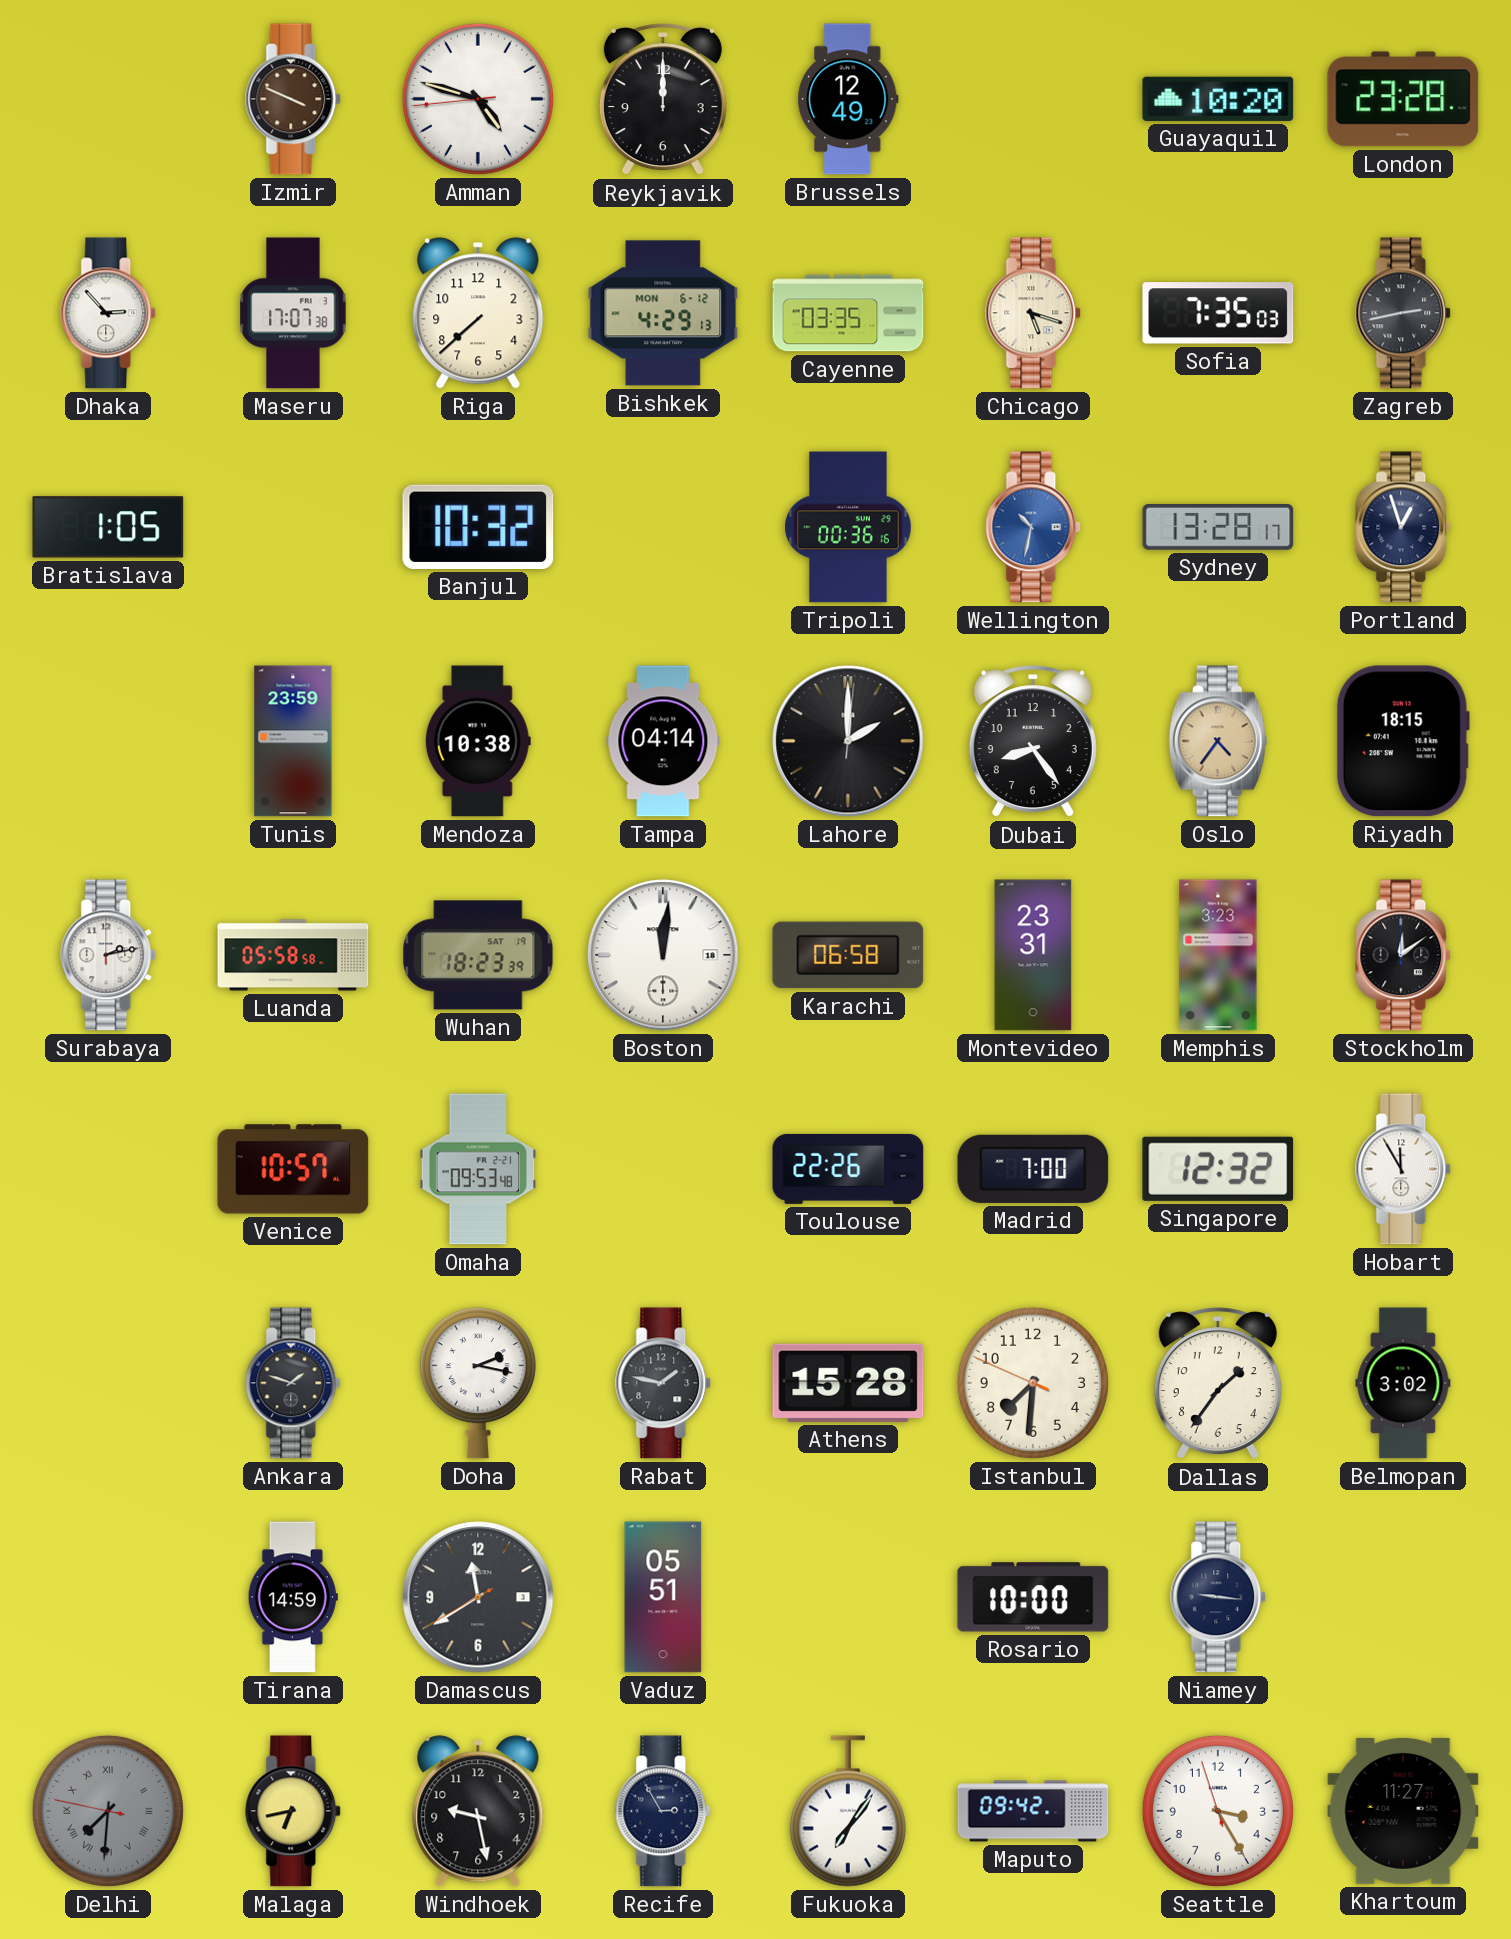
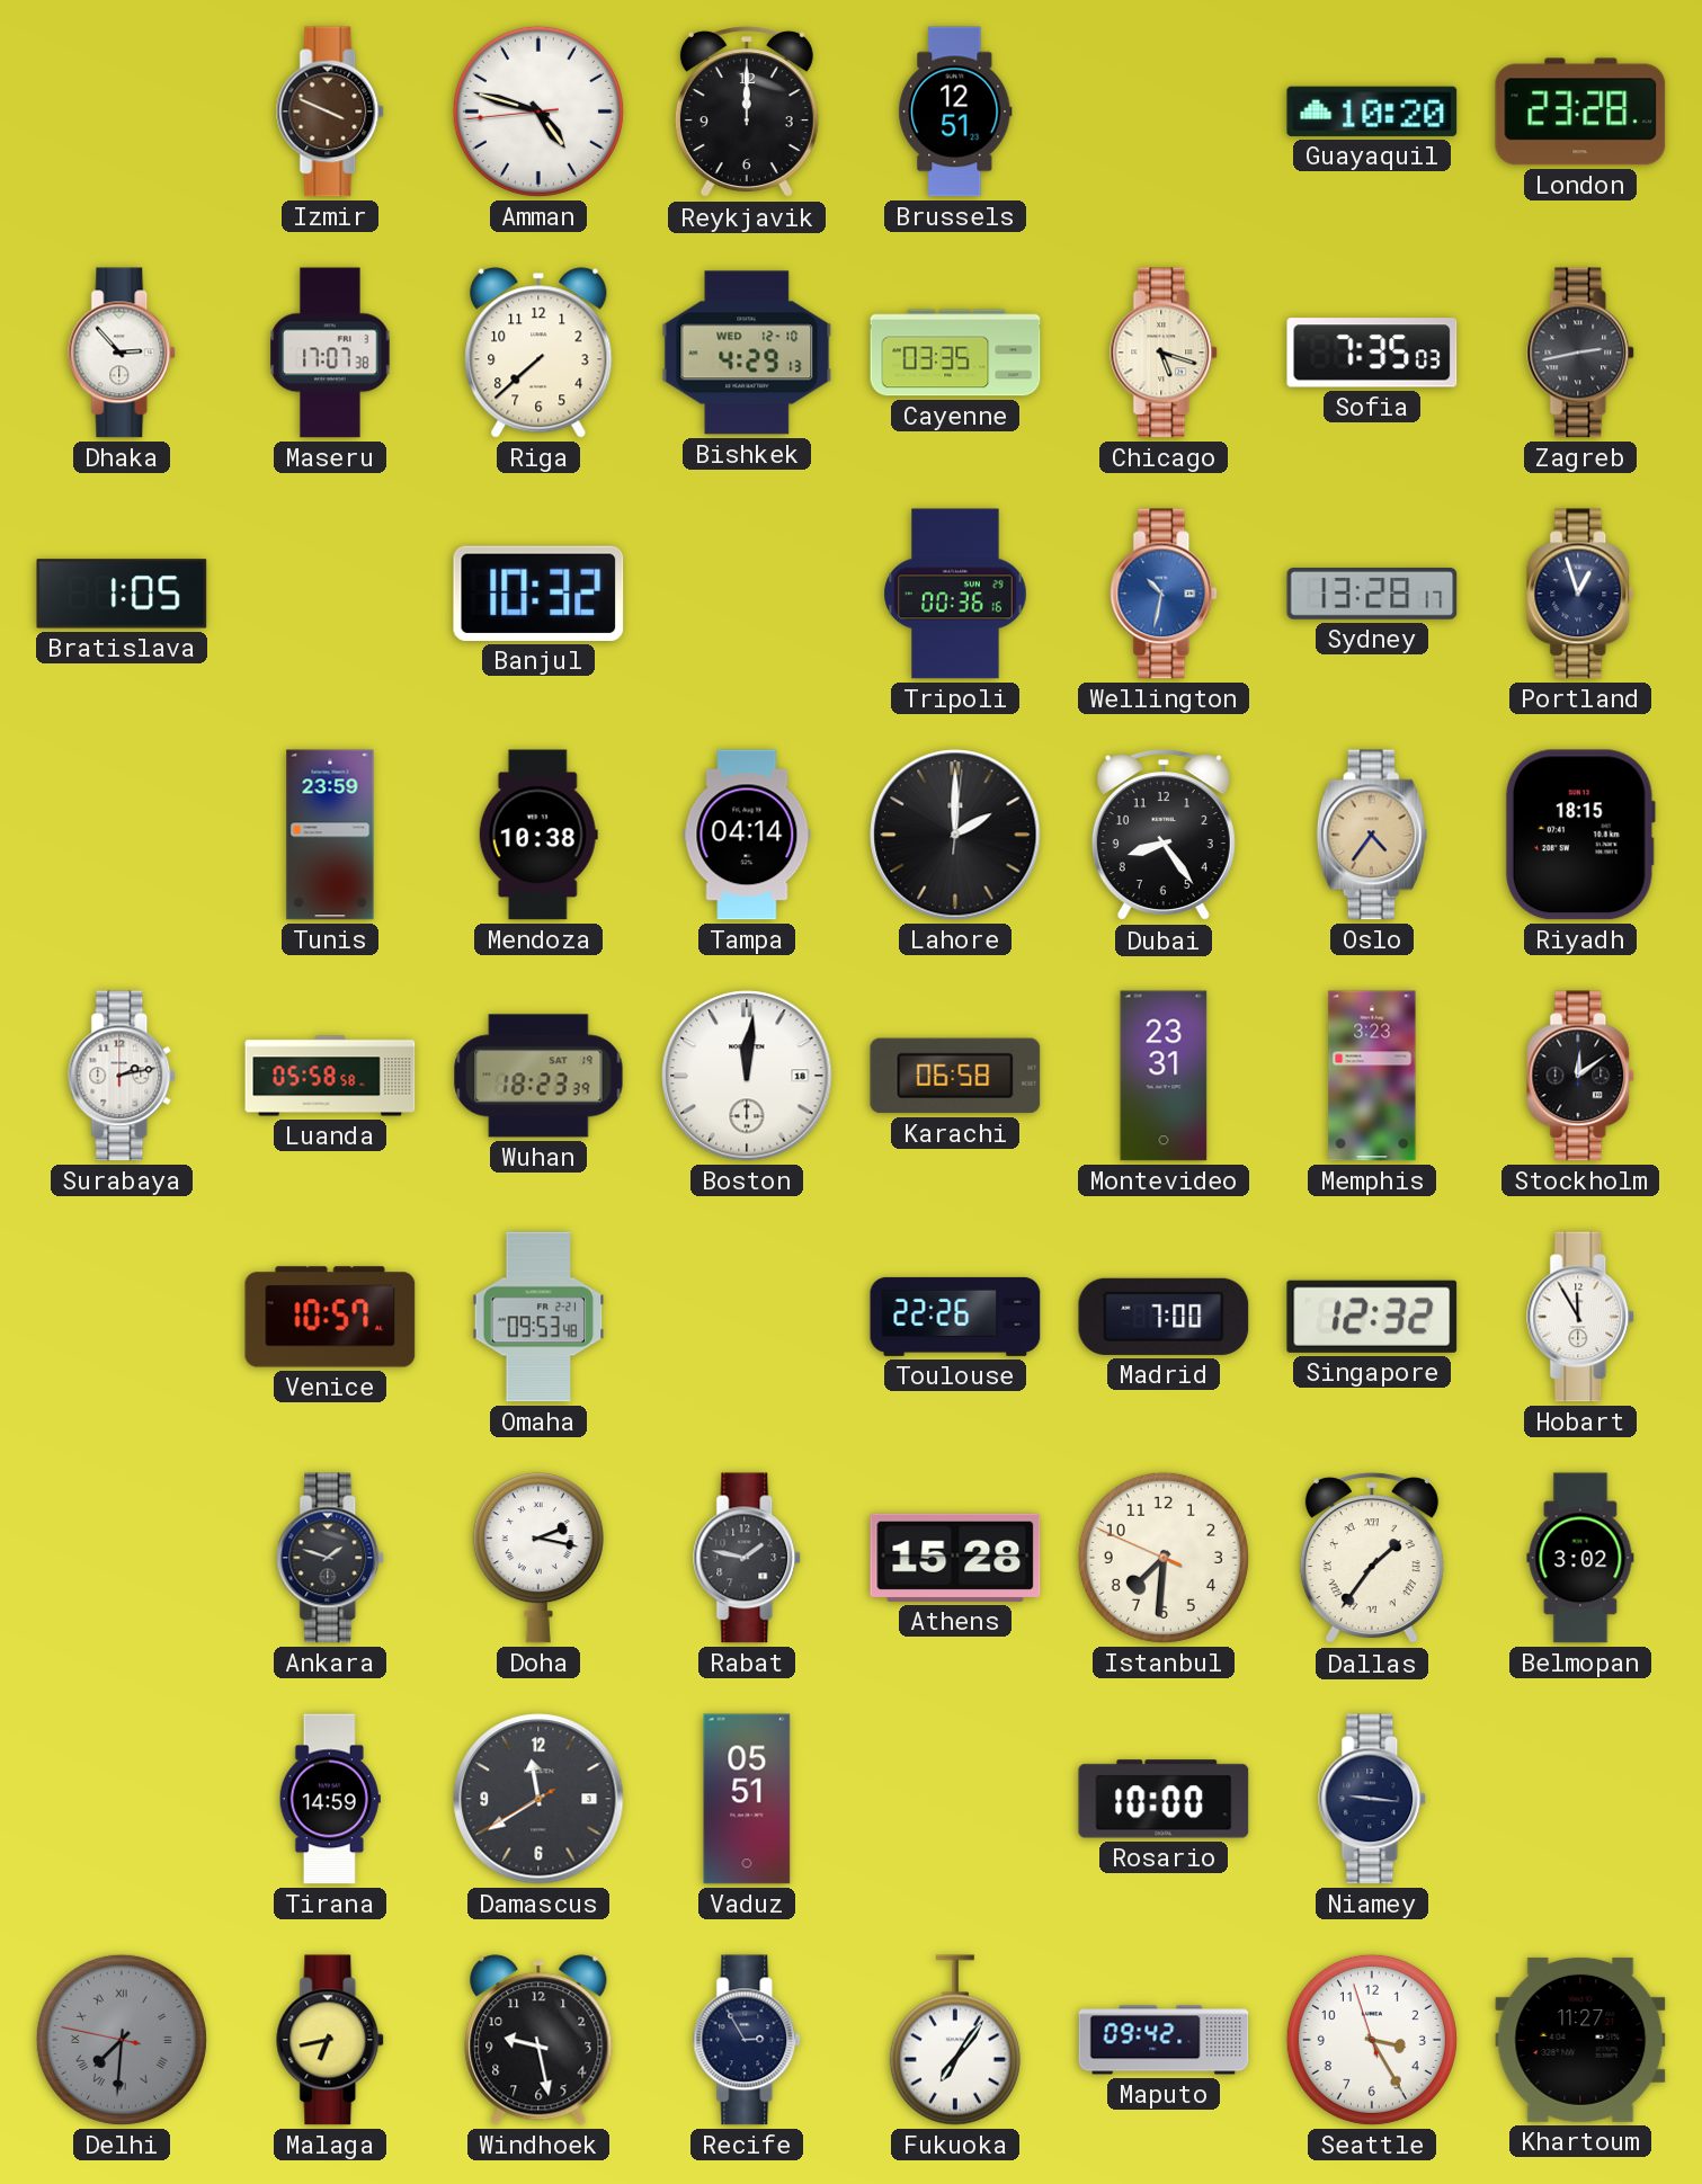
Brussels: 12:49 -> 12:51 (955, 112)
Bishkek date: MON 6-12 -> WED 12-10 (747, 353)
Dallas numerals: Arabic -> Roman (1372, 1559)
